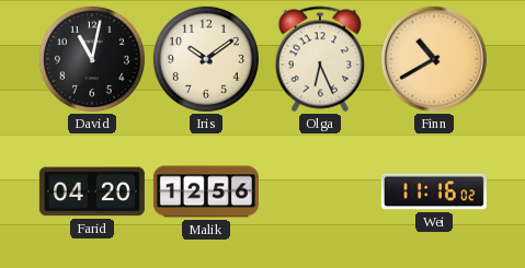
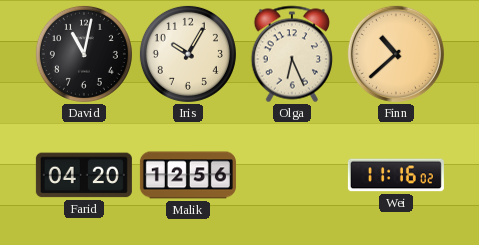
Iris: 10:09 -> 10:05 (188, 54)
Finn: 10:40 -> 10:38 (396, 54)
